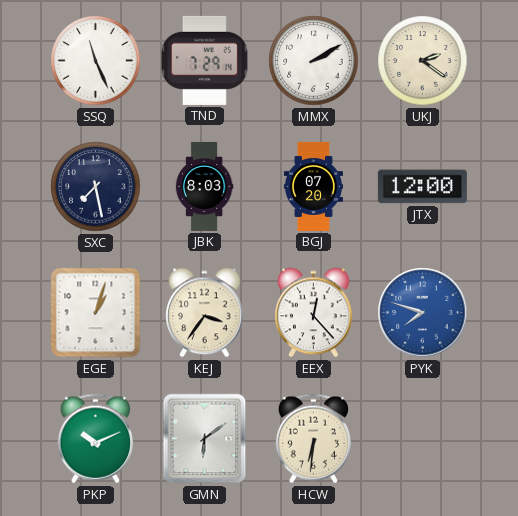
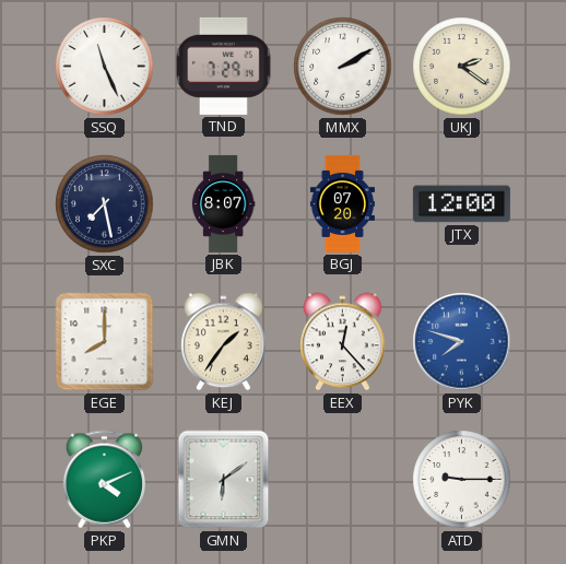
JBK: 8:03 -> 8:07 (223, 203)
EGE: 1:03 -> 8:00 (105, 342)
KEJ: 3:36 -> 1:36 (224, 342)
PKP: 10:11 -> 4:11 (104, 480)
HCW: 6:31 -> none (313, 439)
ATD: none -> 9:15 (462, 480)
